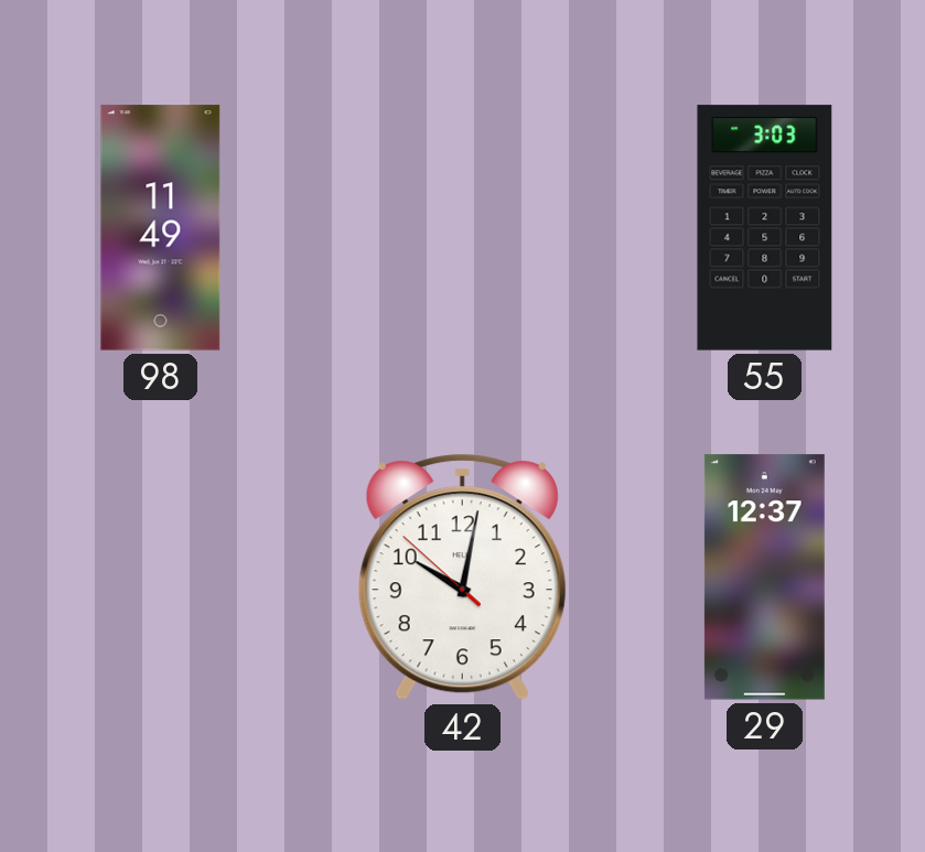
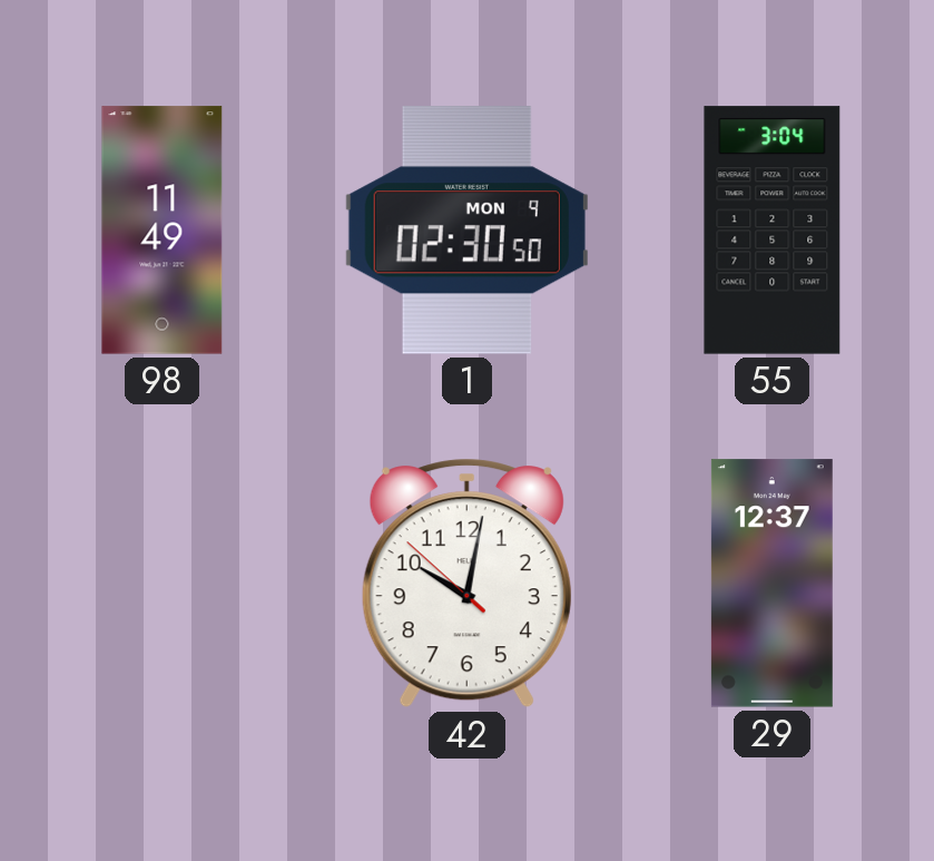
1: none -> 02:30 (466, 231)
55: 3:03 -> 3:04 (773, 231)
